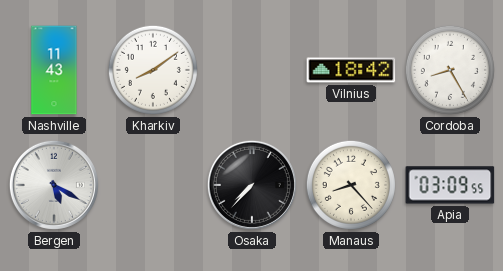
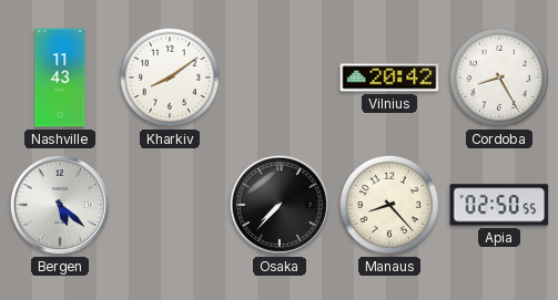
Vilnius: 18:42 -> 20:42 (389, 77)
Bergen: 5:20 -> 5:22 (60, 205)
Apia: 03:09 -> 02:50 (499, 205)
